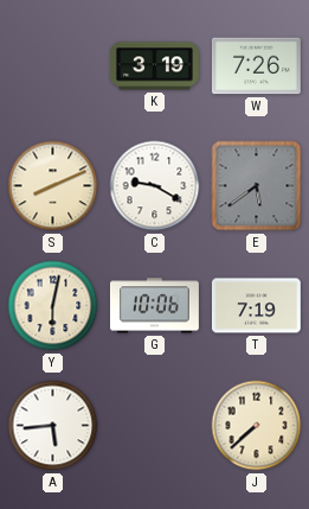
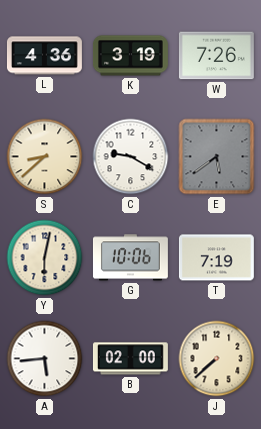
L: none -> 4:36 (44, 56)
S: 8:11 -> 8:38 (45, 157)
B: none -> 02:00 (130, 359)
